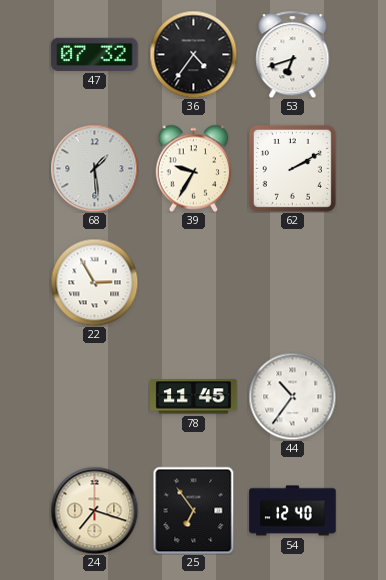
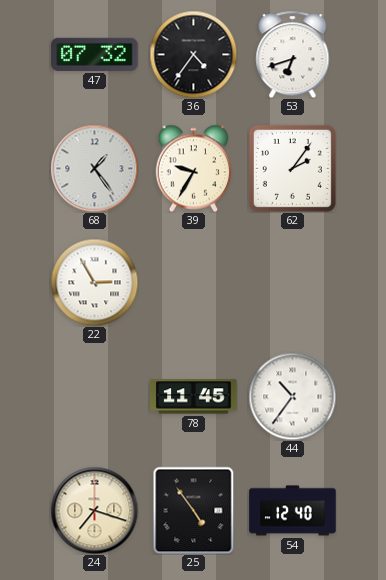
68: 1:29 -> 1:24 (94, 168)
62: 2:10 -> 2:06 (292, 168)
25: 6:54 -> 4:54 (194, 510)
